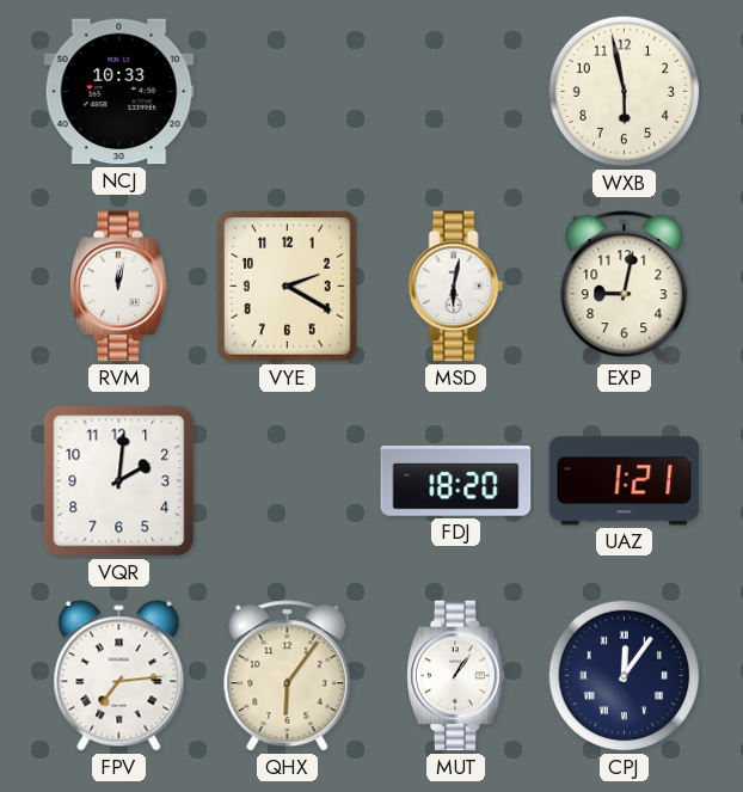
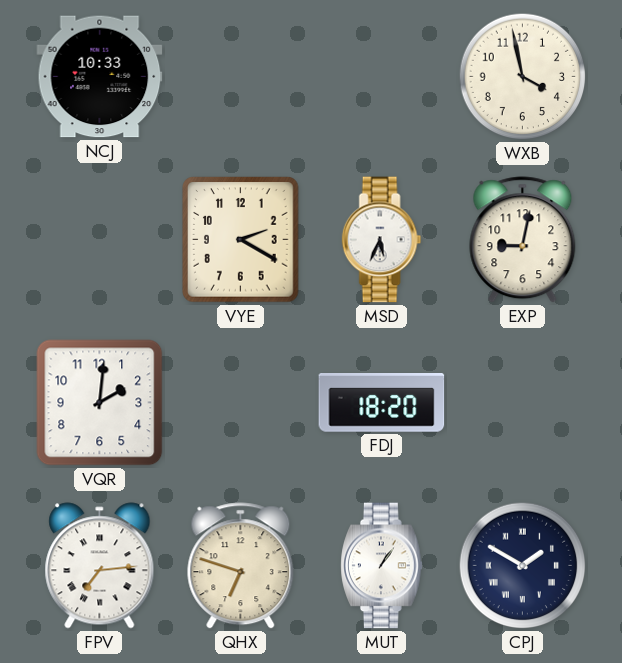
WXB: 5:58 -> 3:58 (523, 77)
RVM: 12:02 -> none (119, 287)
MSD: 6:02 -> 5:34 (382, 240)
UAZ: 1:21 -> none (625, 481)
QHX: 6:06 -> 6:48 (241, 566)
CPJ: 12:06 -> 1:50 (523, 566)
